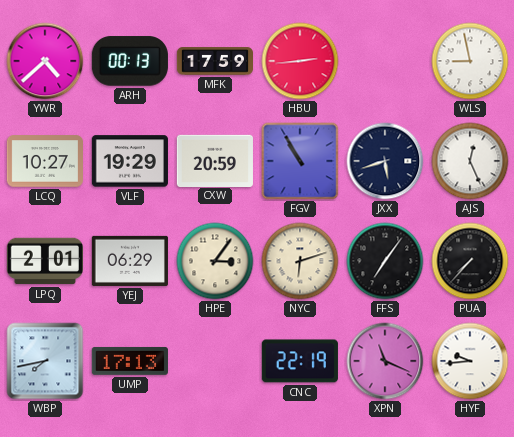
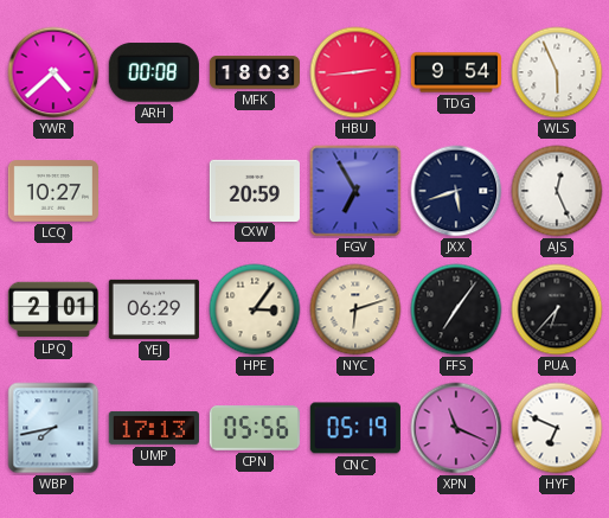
ARH: 00:13 -> 00:08 (154, 72)
MFK: 17:59 -> 18:03 (254, 72)
TDG: none -> 9:54 (455, 72)
WLS: 8:58 -> 5:56 (557, 72)
VLF: 19:29 -> none (130, 161)
FGV: 10:55 -> 6:55 (355, 191)
PUA: 7:37 -> 6:37 (557, 309)
CPN: none -> 05:56 (255, 428)
CNC: 22:19 -> 05:19 (355, 428)
HYF: 9:44 -> 6:49 (557, 428)
